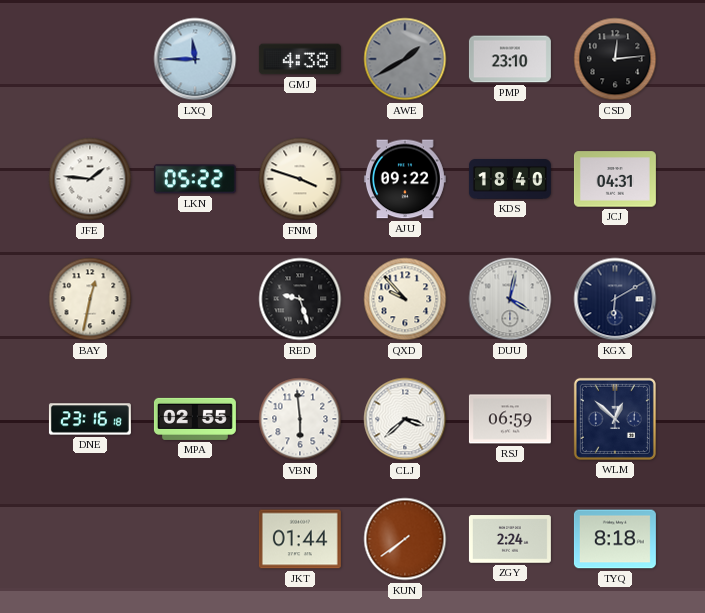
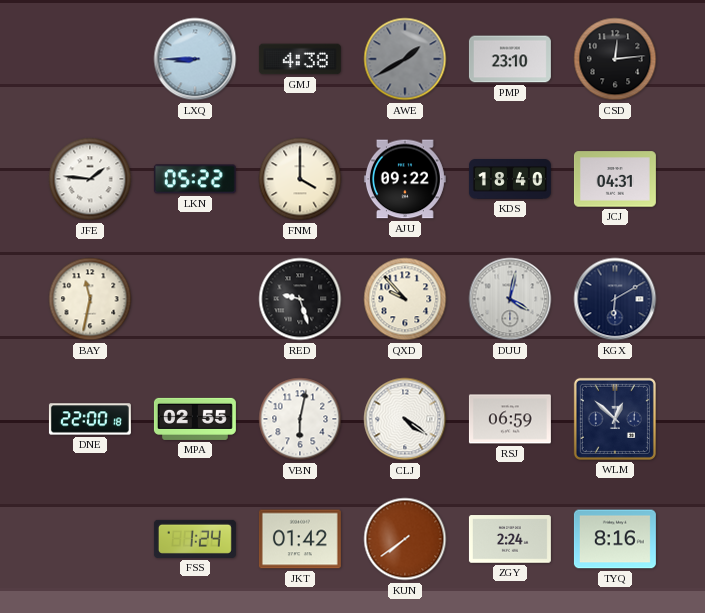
LXQ: 11:45 -> 8:45 (195, 59)
FNM: 3:48 -> 4:00 (300, 179)
BAY: 12:32 -> 11:32 (90, 299)
DNE: 23:16 -> 22:00 (90, 419)
VBN: 5:59 -> 6:02 (300, 419)
CLJ: 3:38 -> 4:21 (405, 419)
FSS: none -> 1:24 (195, 539)
JKT: 01:44 -> 01:42 (300, 539)
TYQ: 8:18 -> 8:16 (615, 539)
